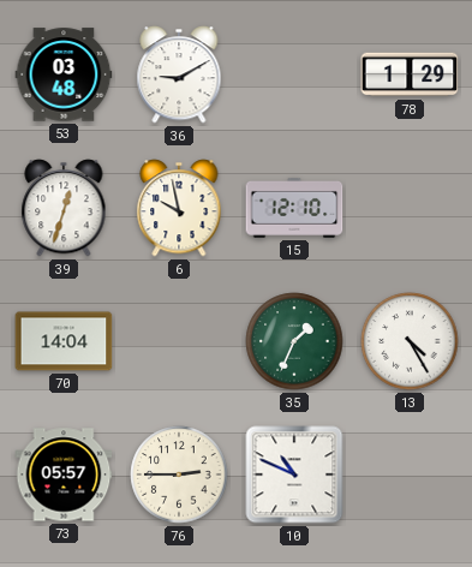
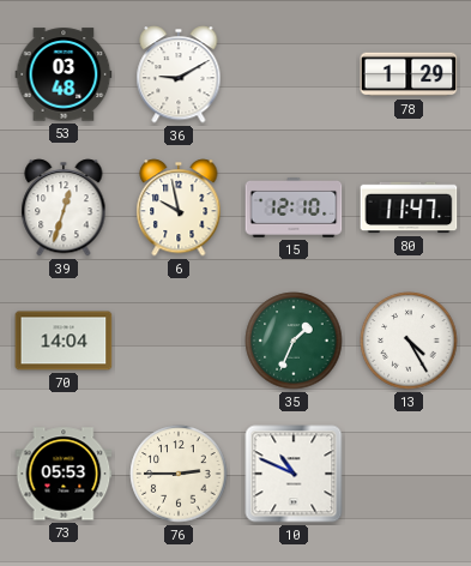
80: none -> 11:47 (409, 207)
73: 05:57 -> 05:53 (64, 474)
